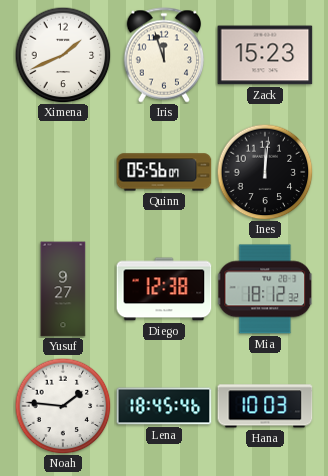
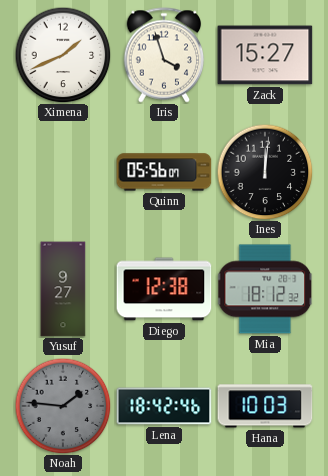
Iris: 11:57 -> 3:57 (164, 55)
Zack: 15:23 -> 15:27 (265, 55)
Noah dial: white -> grey (63, 406)
Lena: 18:45 -> 18:42 (164, 406)
